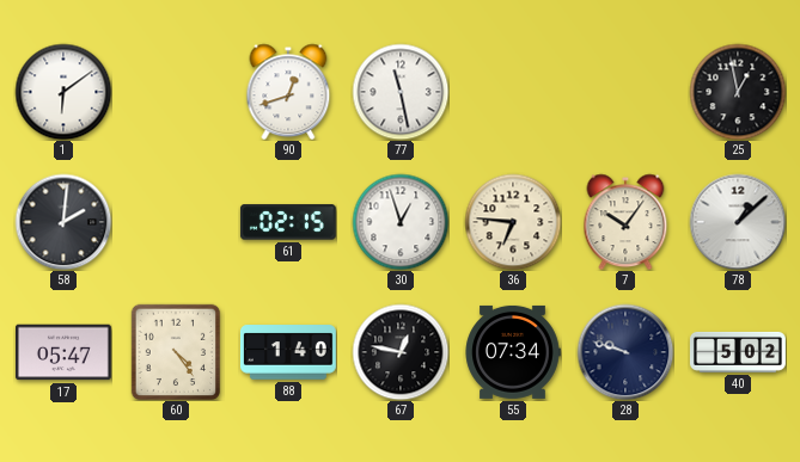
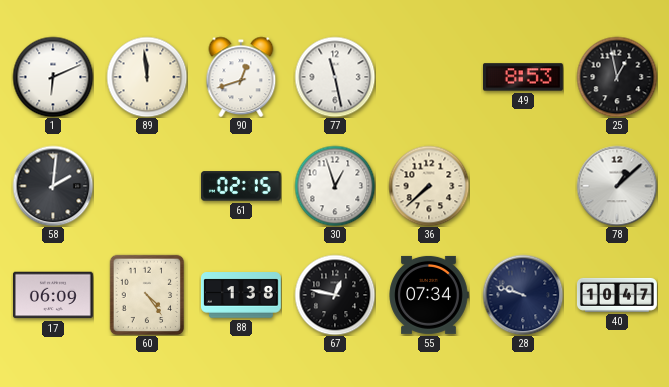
1: 6:09 -> 6:11 (53, 77)
89: none -> 11:59 (147, 77)
49: none -> 8:53 (523, 77)
36: 6:46 -> 7:38 (429, 186)
7: 10:06 -> none (625, 222)
17: 05:47 -> 06:09 (53, 295)
88: 1:40 -> 1:38 (241, 295)
40: 5:02 -> 10:47 (617, 295)
